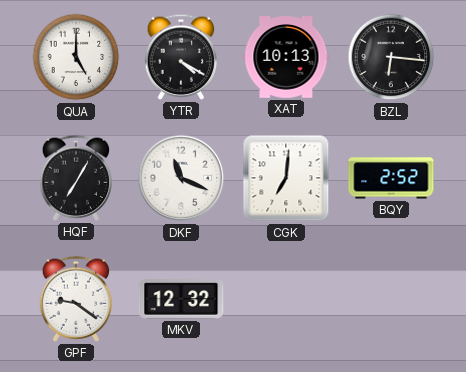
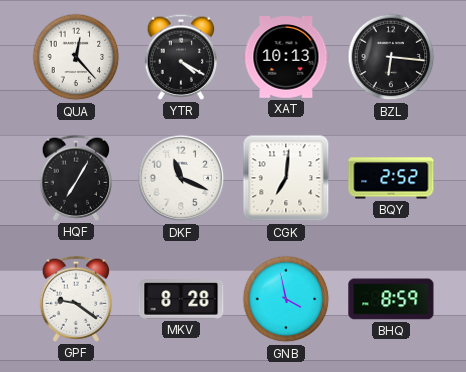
QUA: 5:00 -> 12:23 (76, 57)
MKV: 12:32 -> 8:28 (181, 299)
GNB: none -> 3:58 (286, 299)
BHQ: none -> 8:59 (391, 299)
